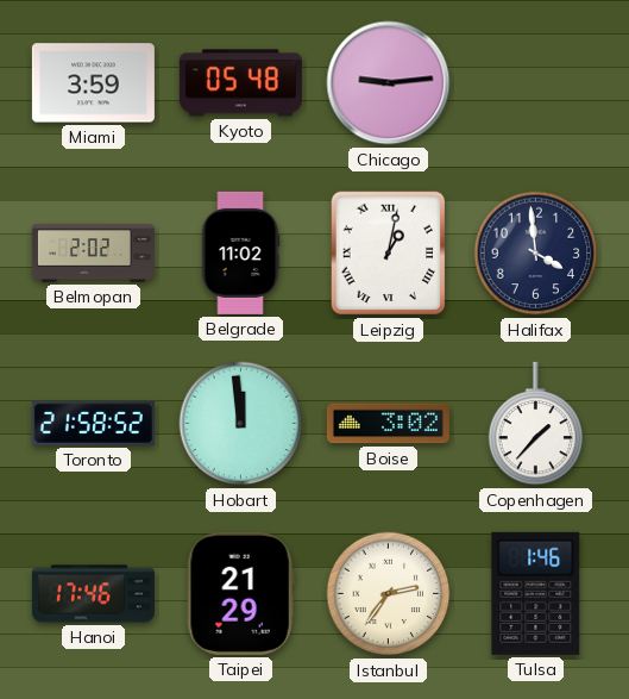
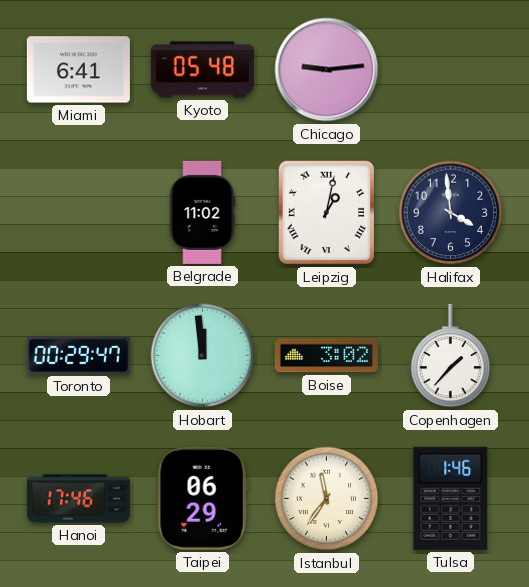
Miami: 3:59 -> 6:41 (78, 70)
Belmopan: 2:02 -> none (93, 254)
Toronto: 21:58 -> 00:29 (78, 355)
Taipei: 21:29 -> 06:29 (202, 498)
Istanbul: 2:36 -> 11:36 (327, 499)
